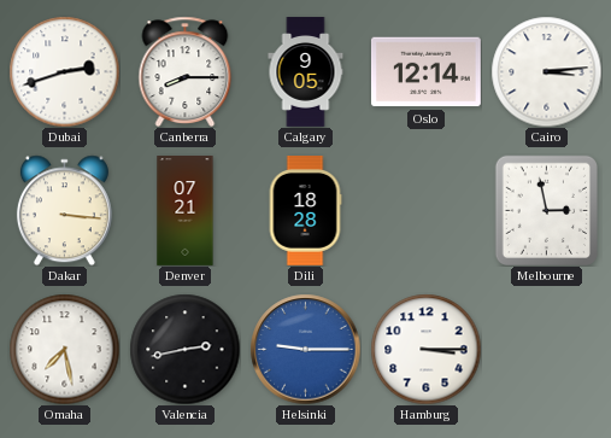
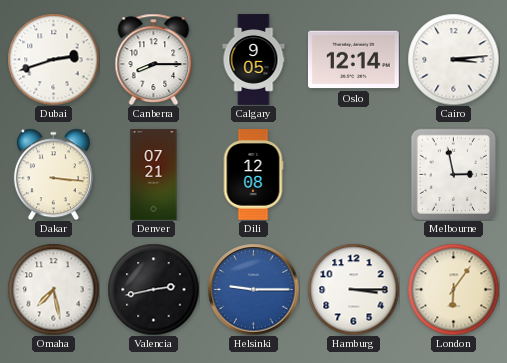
Dili: 18:28 -> 12:08 (253, 175)
London: none -> 6:06 (453, 289)
